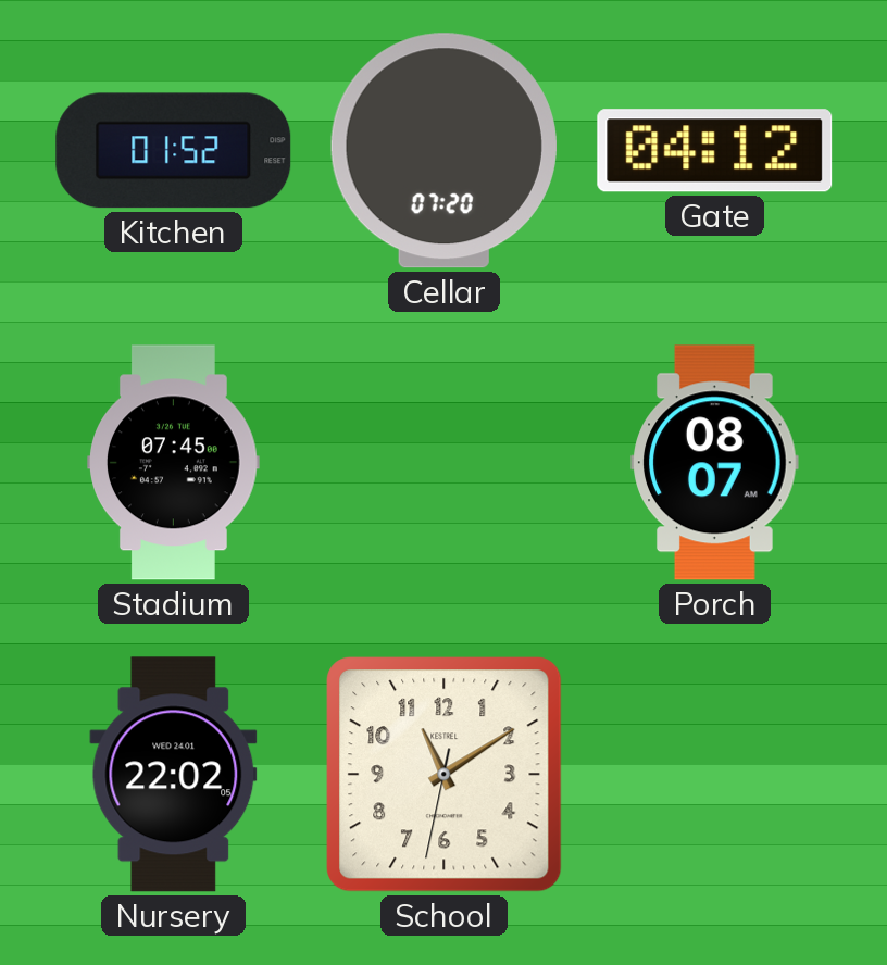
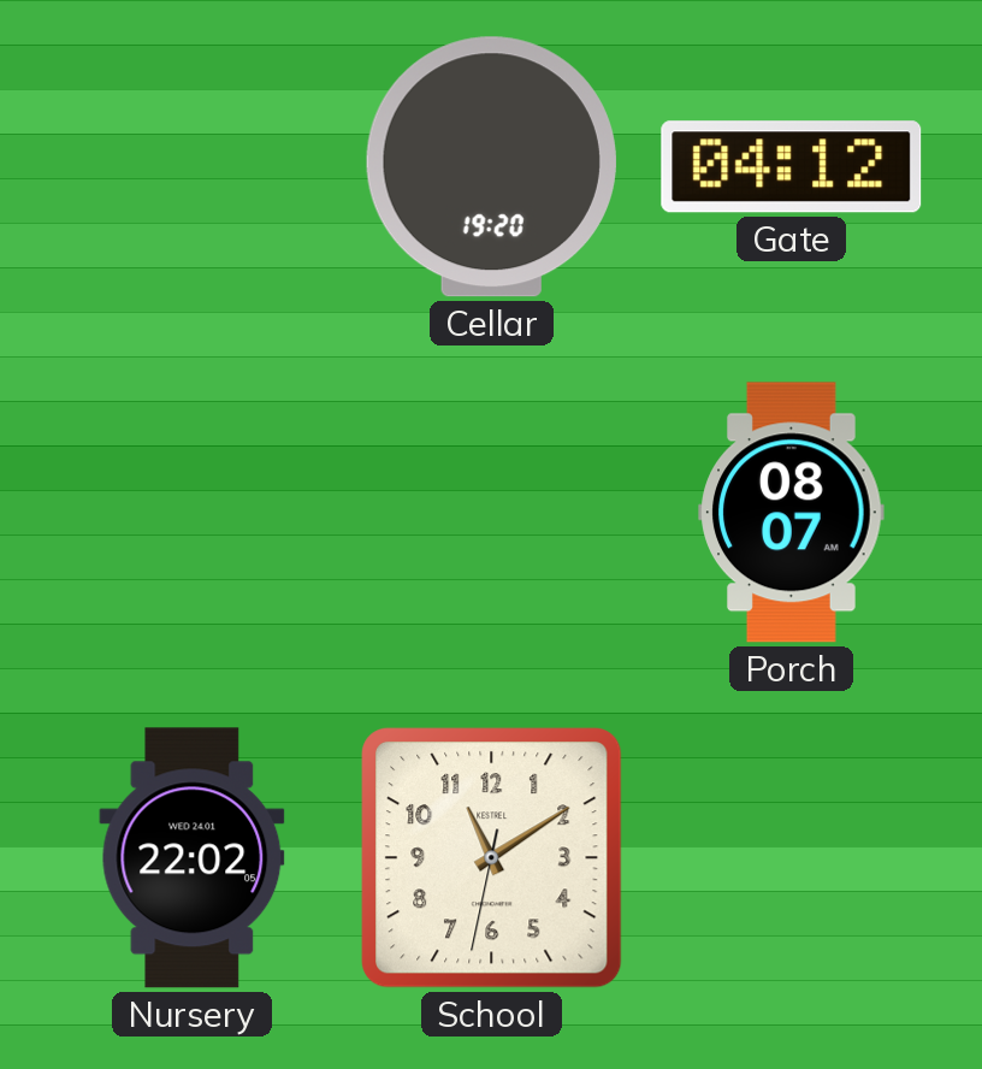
Kitchen: 01:52 -> none (174, 151)
Cellar: 07:20 -> 19:20 (491, 167)
Stadium: 07:45 -> none (174, 463)
